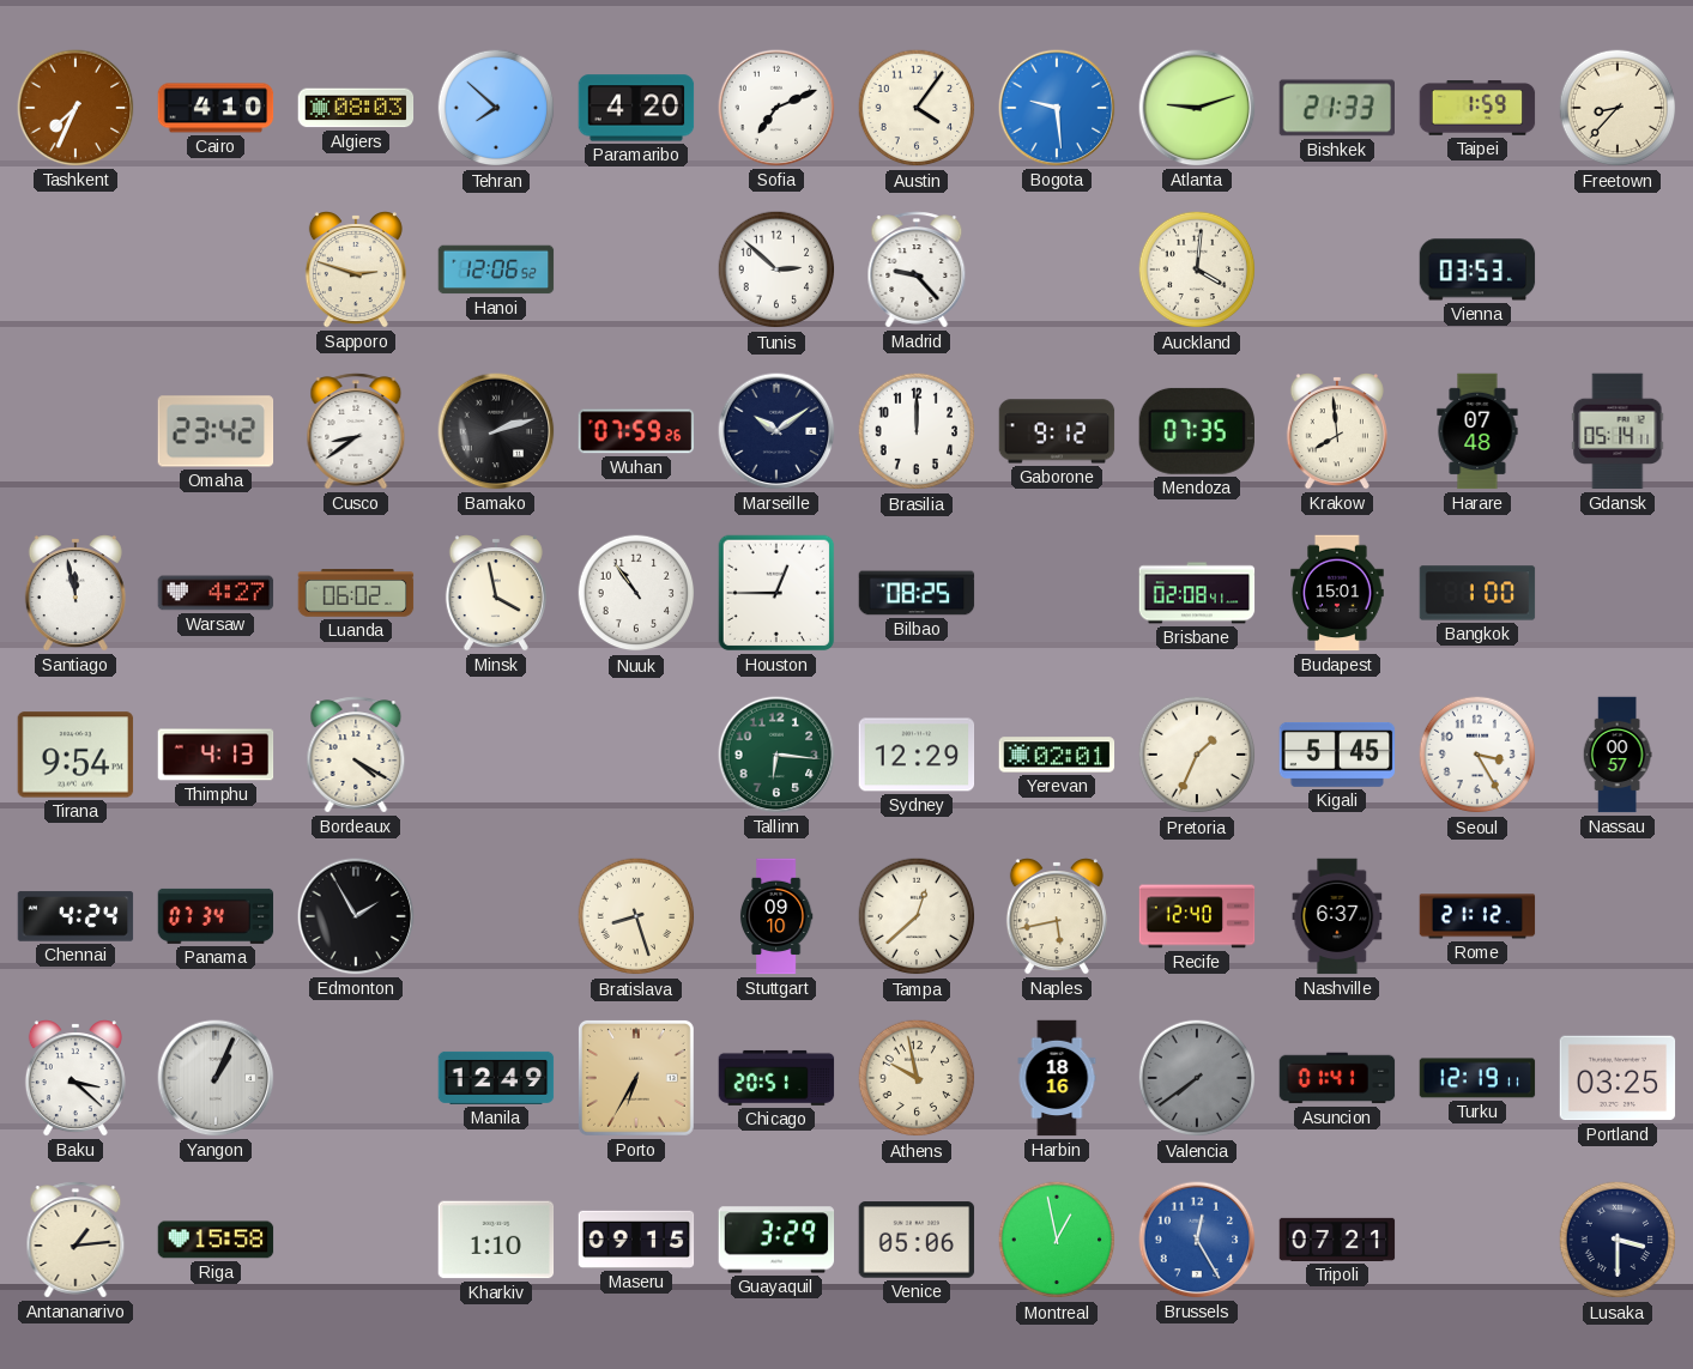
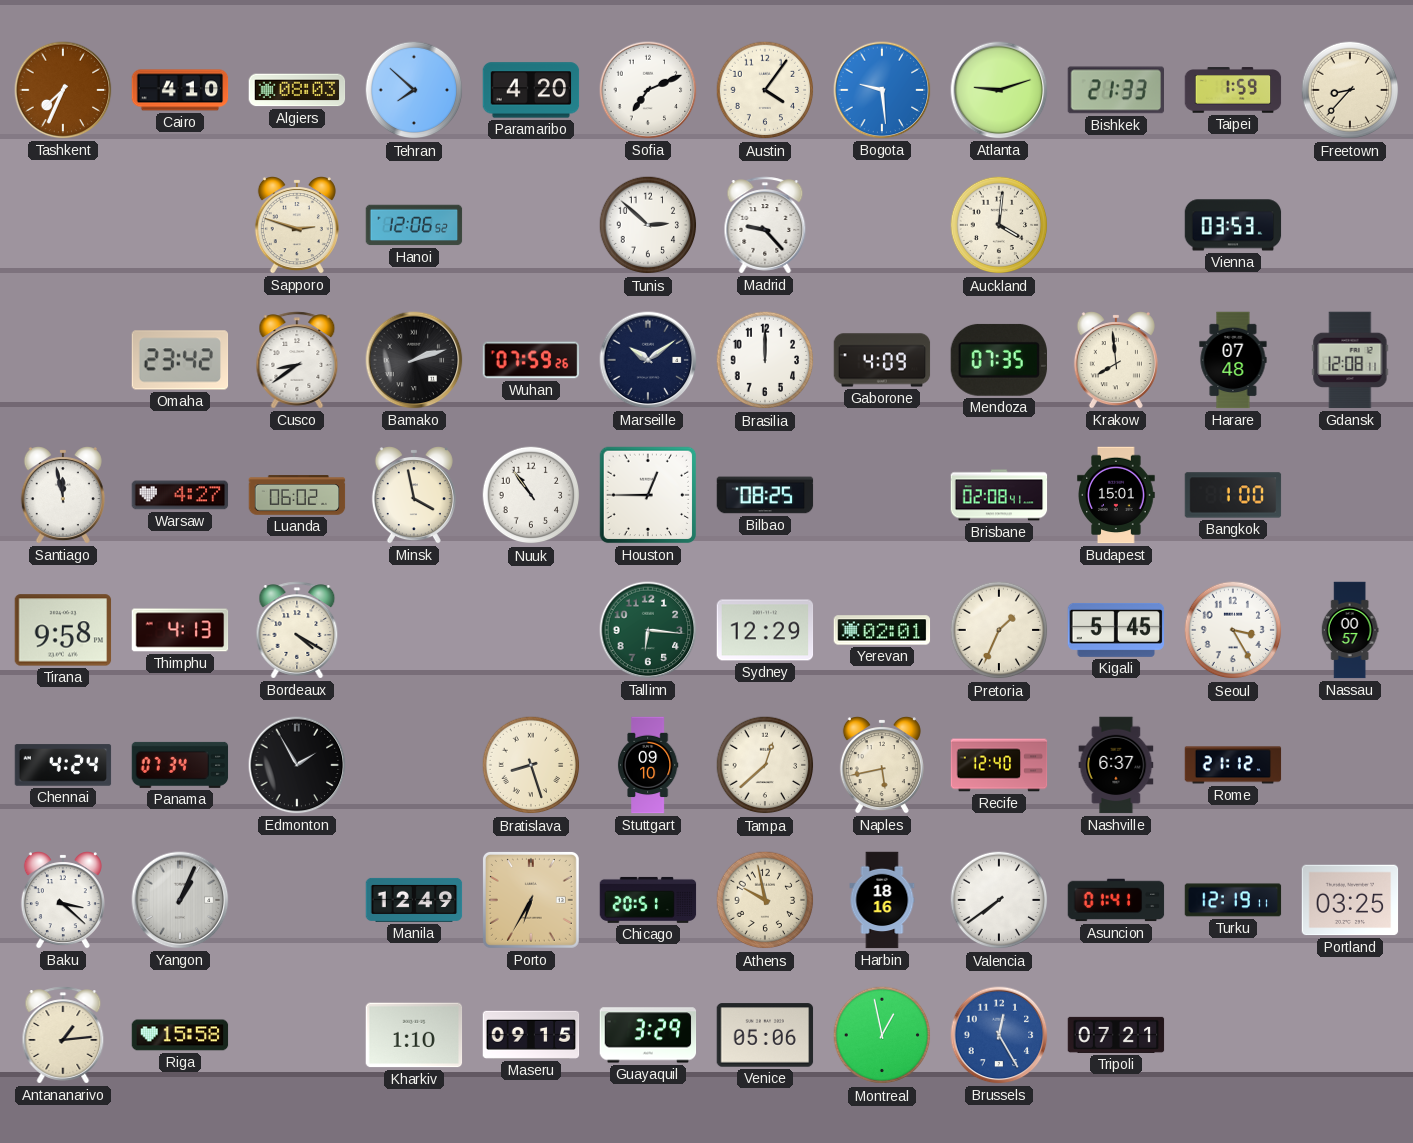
Gaborone: 9:12 -> 4:09 (882, 360)
Gdansk: 05:14 -> 12:08 (1350, 360)
Tirana: 9:54 -> 9:58 (63, 630)
Valencia dial: grey -> white (999, 900)
Lusaka: 3:30 -> none (1618, 1240)
